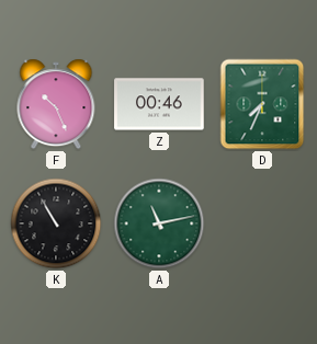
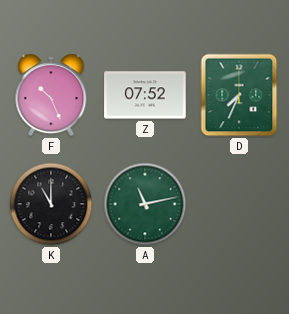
Z: 00:46 -> 07:52 (145, 95)
K: 10:55 -> 11:00 (51, 204)
